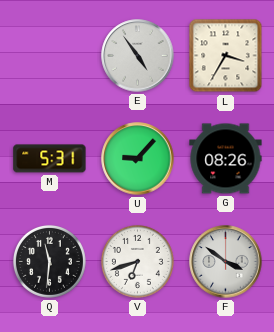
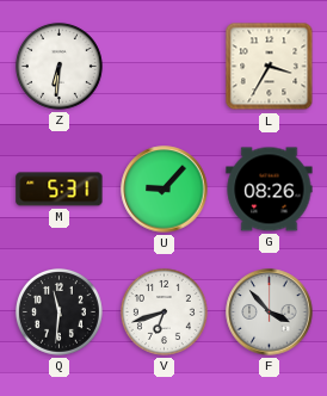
Z: none -> 6:31 (58, 66)
E: 4:54 -> none (138, 56)
F: 3:51 -> 3:53 (270, 313)
